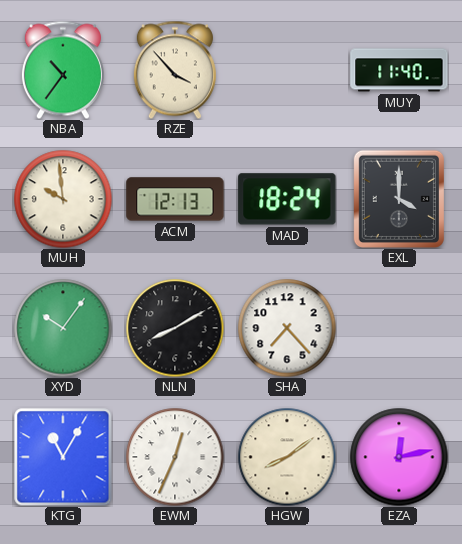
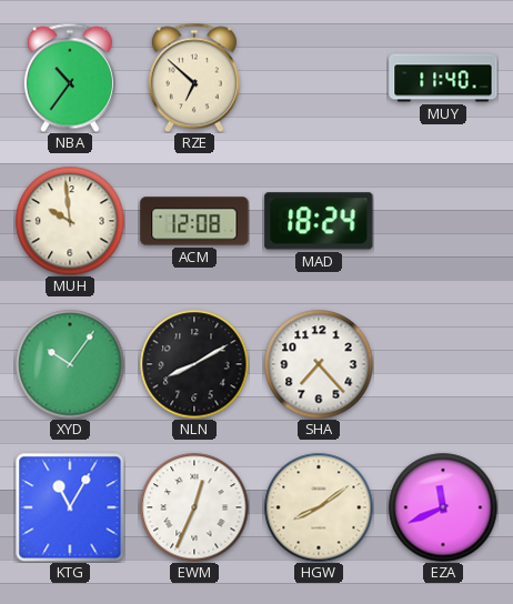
RZE: 3:53 -> 6:52 (194, 78)
ACM: 12:13 -> 12:08 (194, 221)
EXL: 4:00 -> none (399, 199)
EZA: 12:13 -> 11:41 (443, 507)
